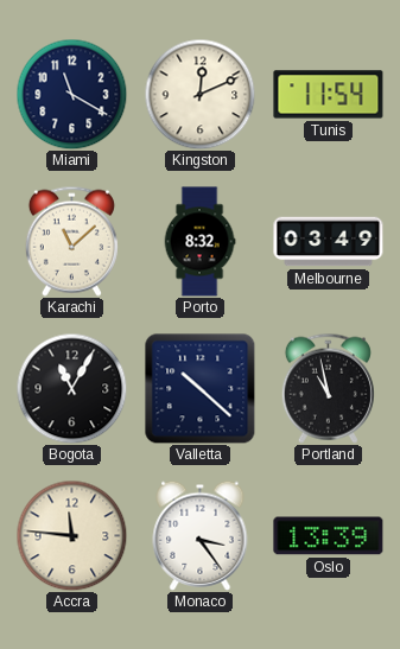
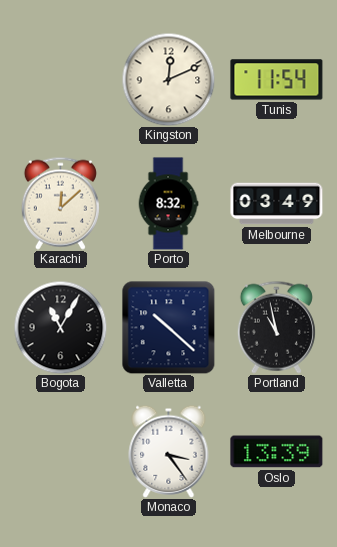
Miami: 11:20 -> none (71, 94)
Karachi: 11:08 -> 12:08 (60, 203)
Accra: 11:46 -> none (71, 535)
